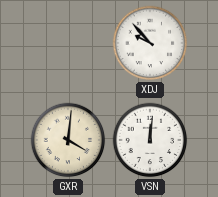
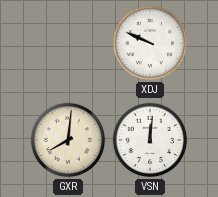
XDJ: 9:53 -> 9:49 (150, 43)
GXR: 4:01 -> 8:01 (68, 140)
